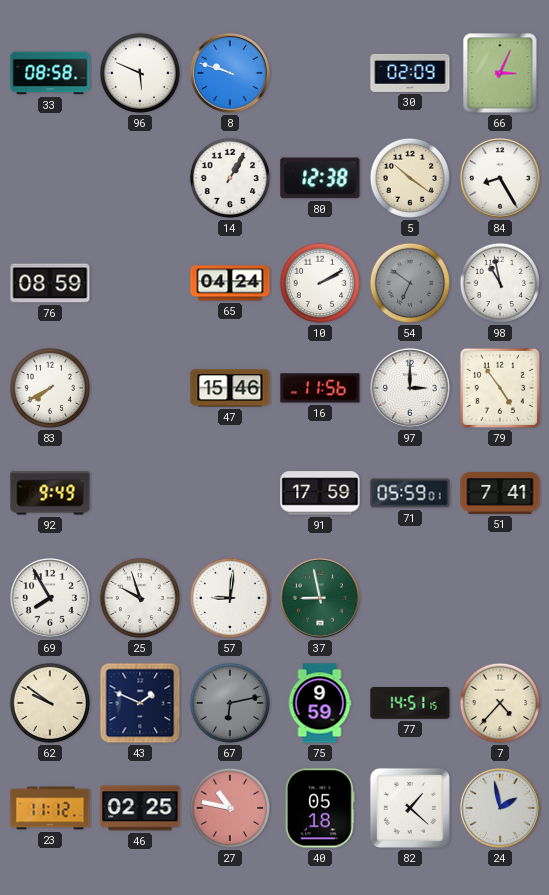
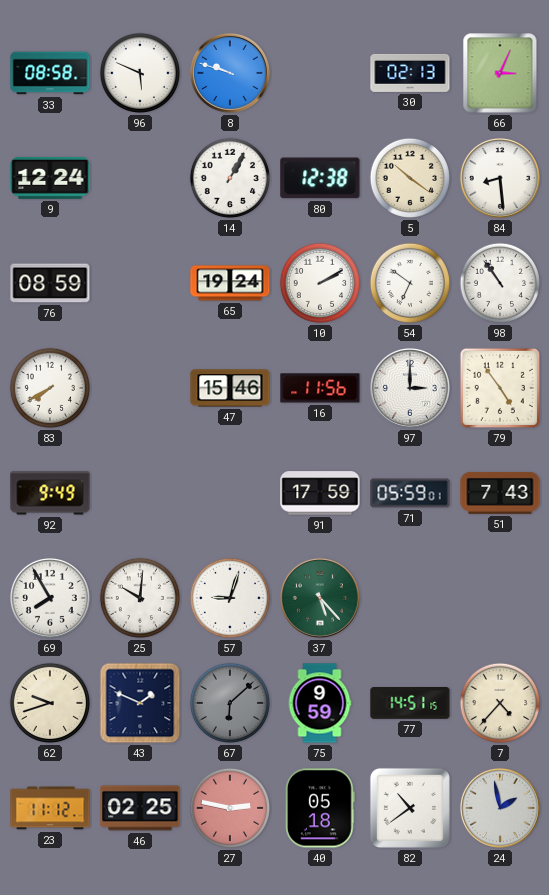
30: 02:09 -> 02:13 (410, 73)
9: none -> 12:24 (50, 178)
84: 8:25 -> 8:29 (500, 178)
65: 04:24 -> 19:24 (230, 283)
54 dial: grey -> white (410, 283)
98: 10:58 -> 10:54 (500, 283)
51: 7:41 -> 7:43 (500, 493)
25: 9:57 -> 10:01 (140, 598)
57: 9:01 -> 9:03 (230, 598)
37: 8:58 -> 5:23 (320, 598)
62: 9:51 -> 9:42 (50, 703)
67: 6:13 -> 6:08 (230, 703)
27: 10:47 -> 2:47 (230, 808)
82: 1:22 -> 10:39 (410, 808)
